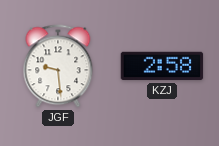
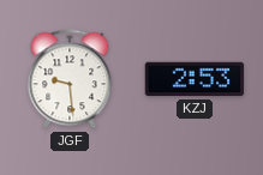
KZJ: 2:58 -> 2:53 (195, 79)
